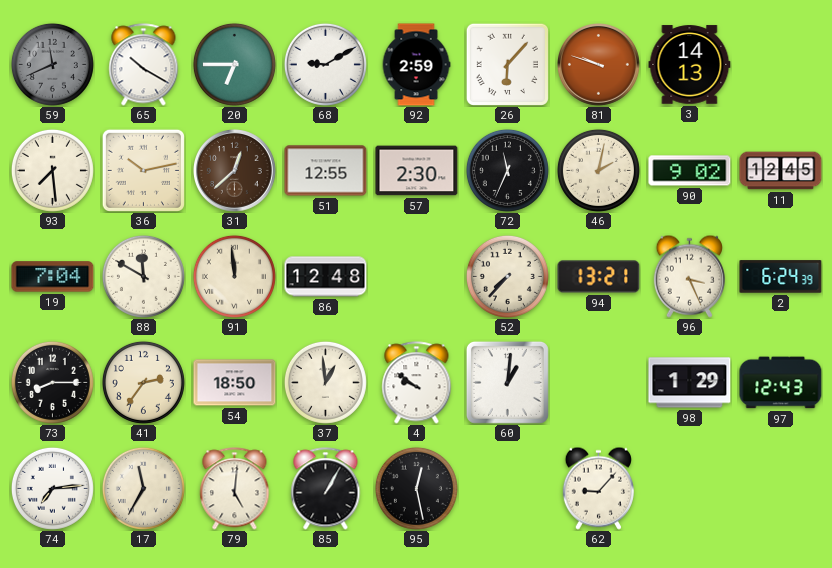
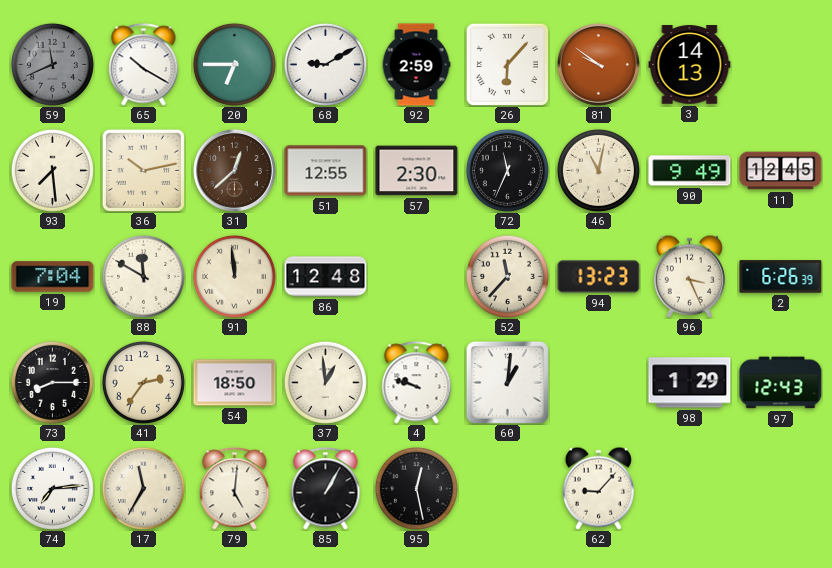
81: 9:48 -> 9:51 (599, 65)
46: 2:02 -> 11:02 (598, 170)
90: 9:02 -> 9:49 (690, 171)
52: 7:37 -> 11:37 (507, 276)
94: 13:21 -> 13:23 (599, 277)
2: 6:24 -> 6:26 (781, 277)
4: 9:51 -> 9:48 (417, 383)
